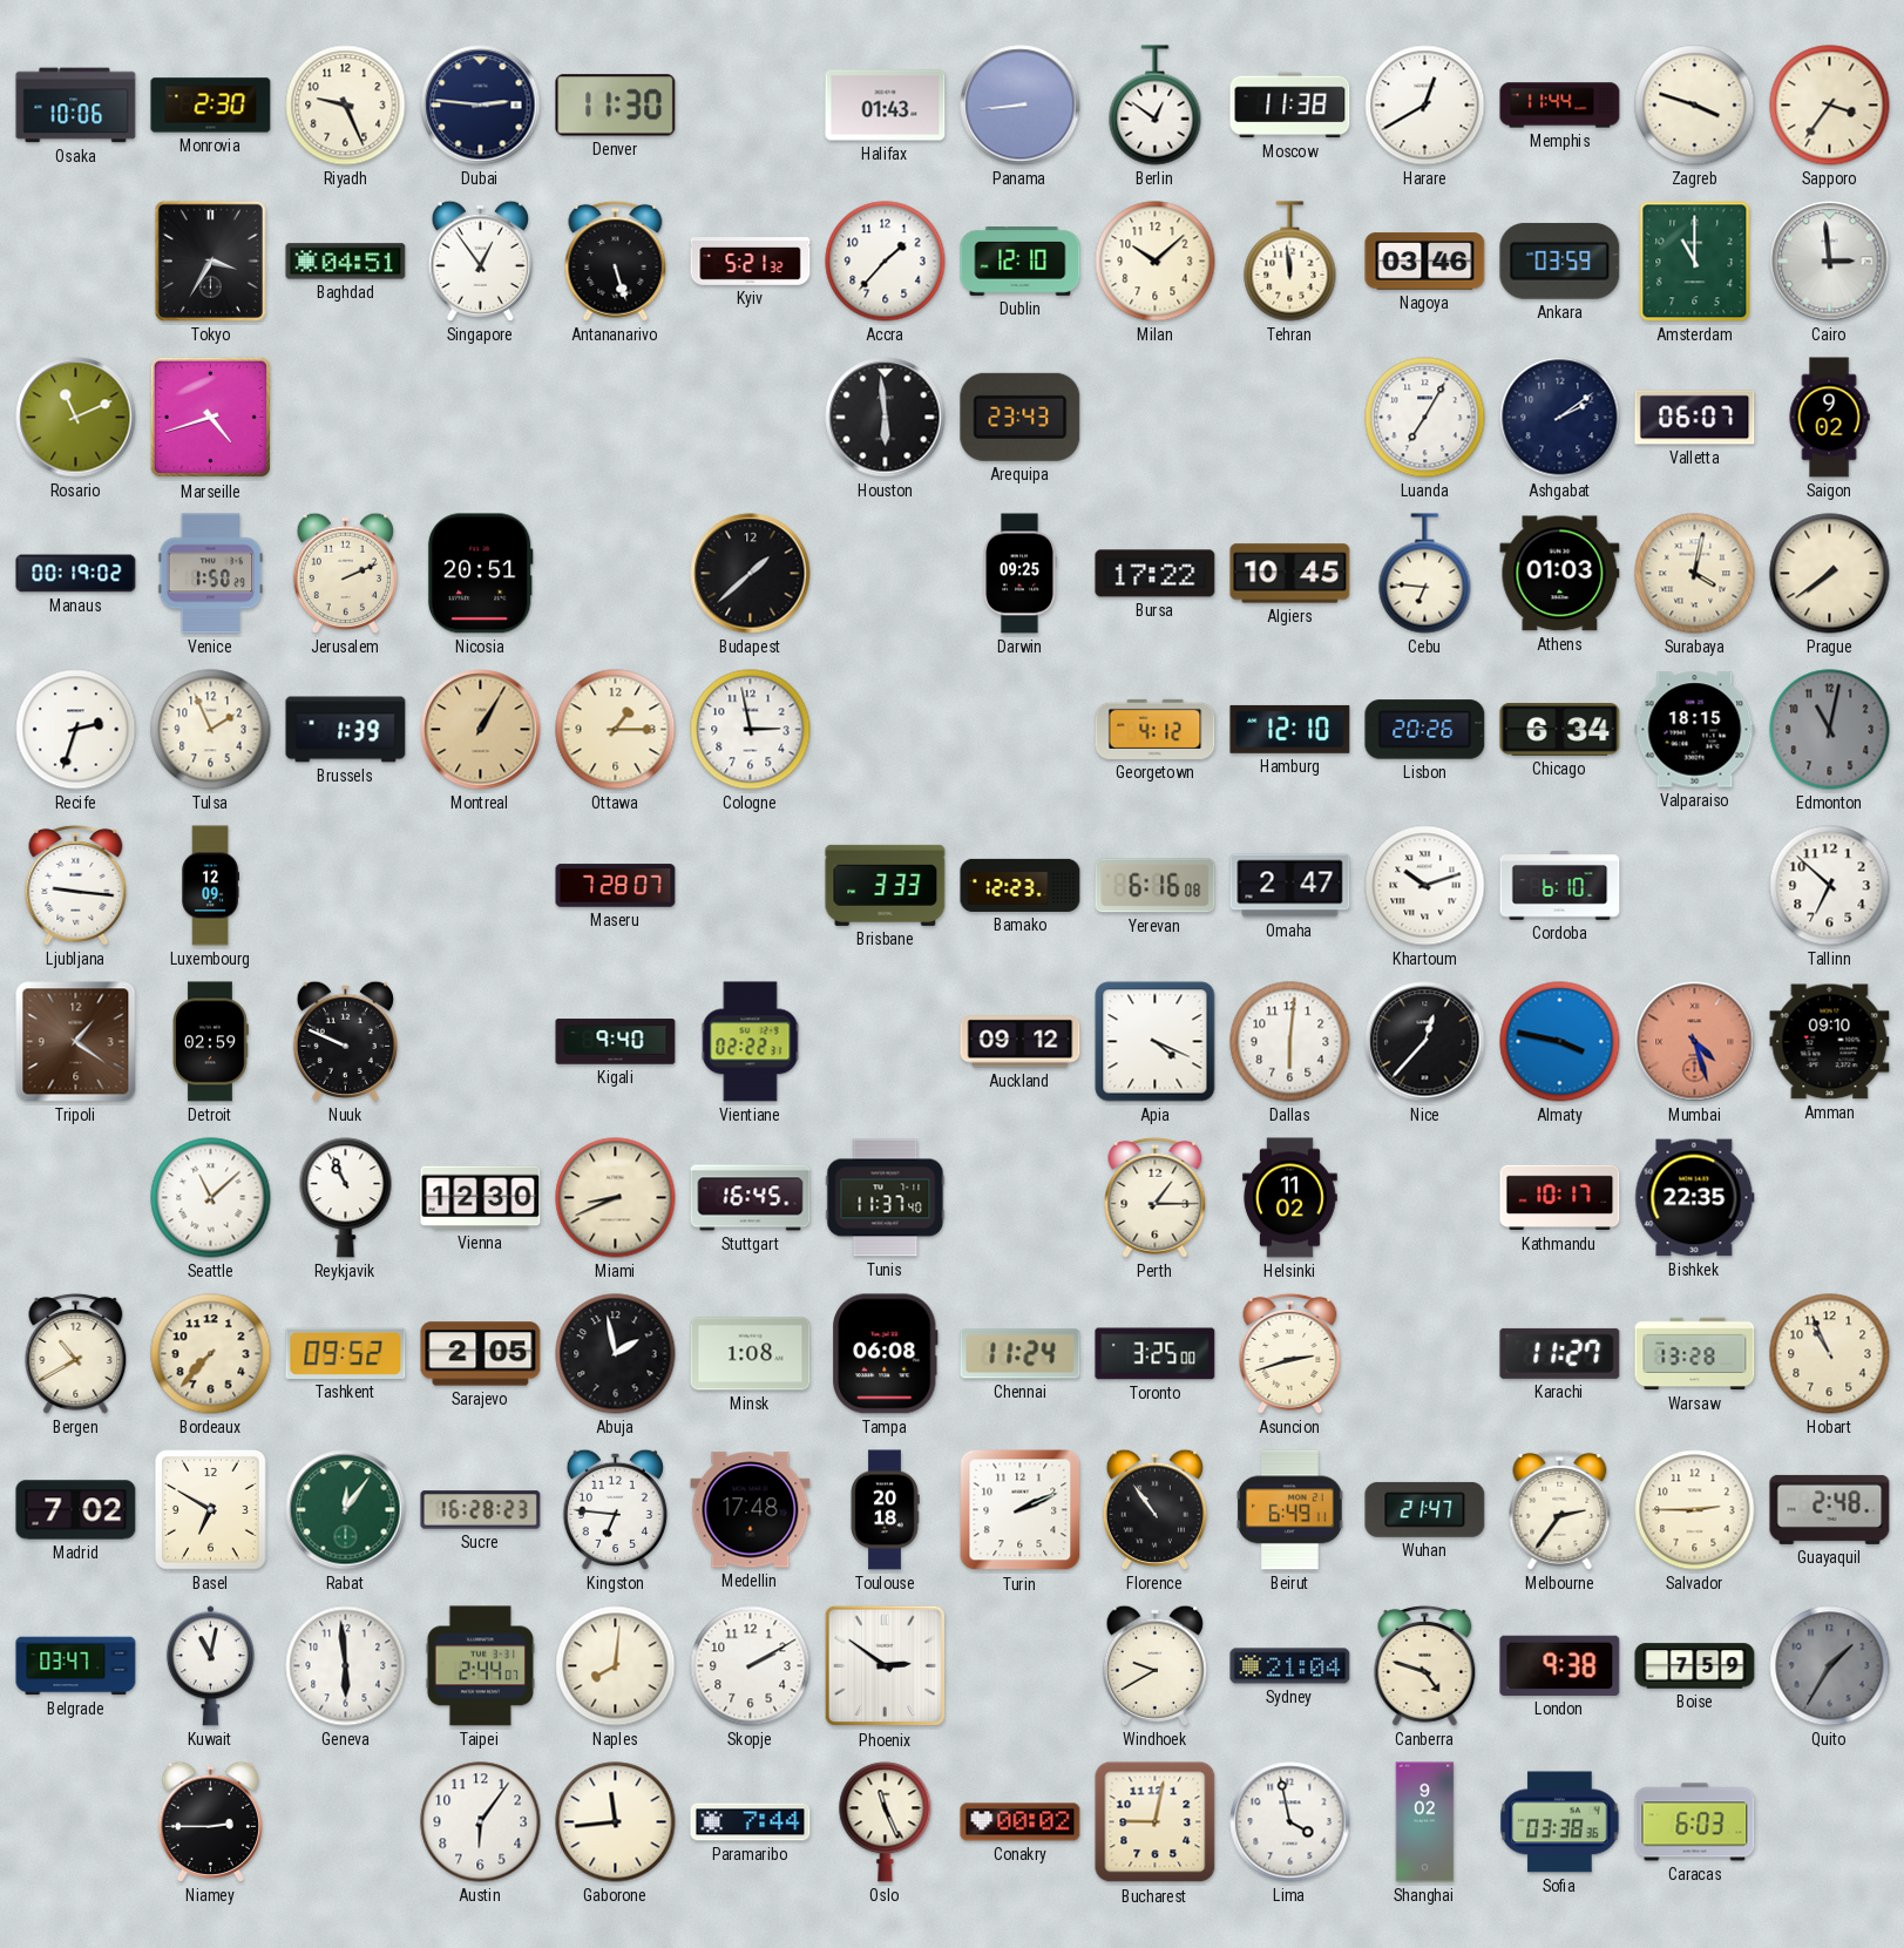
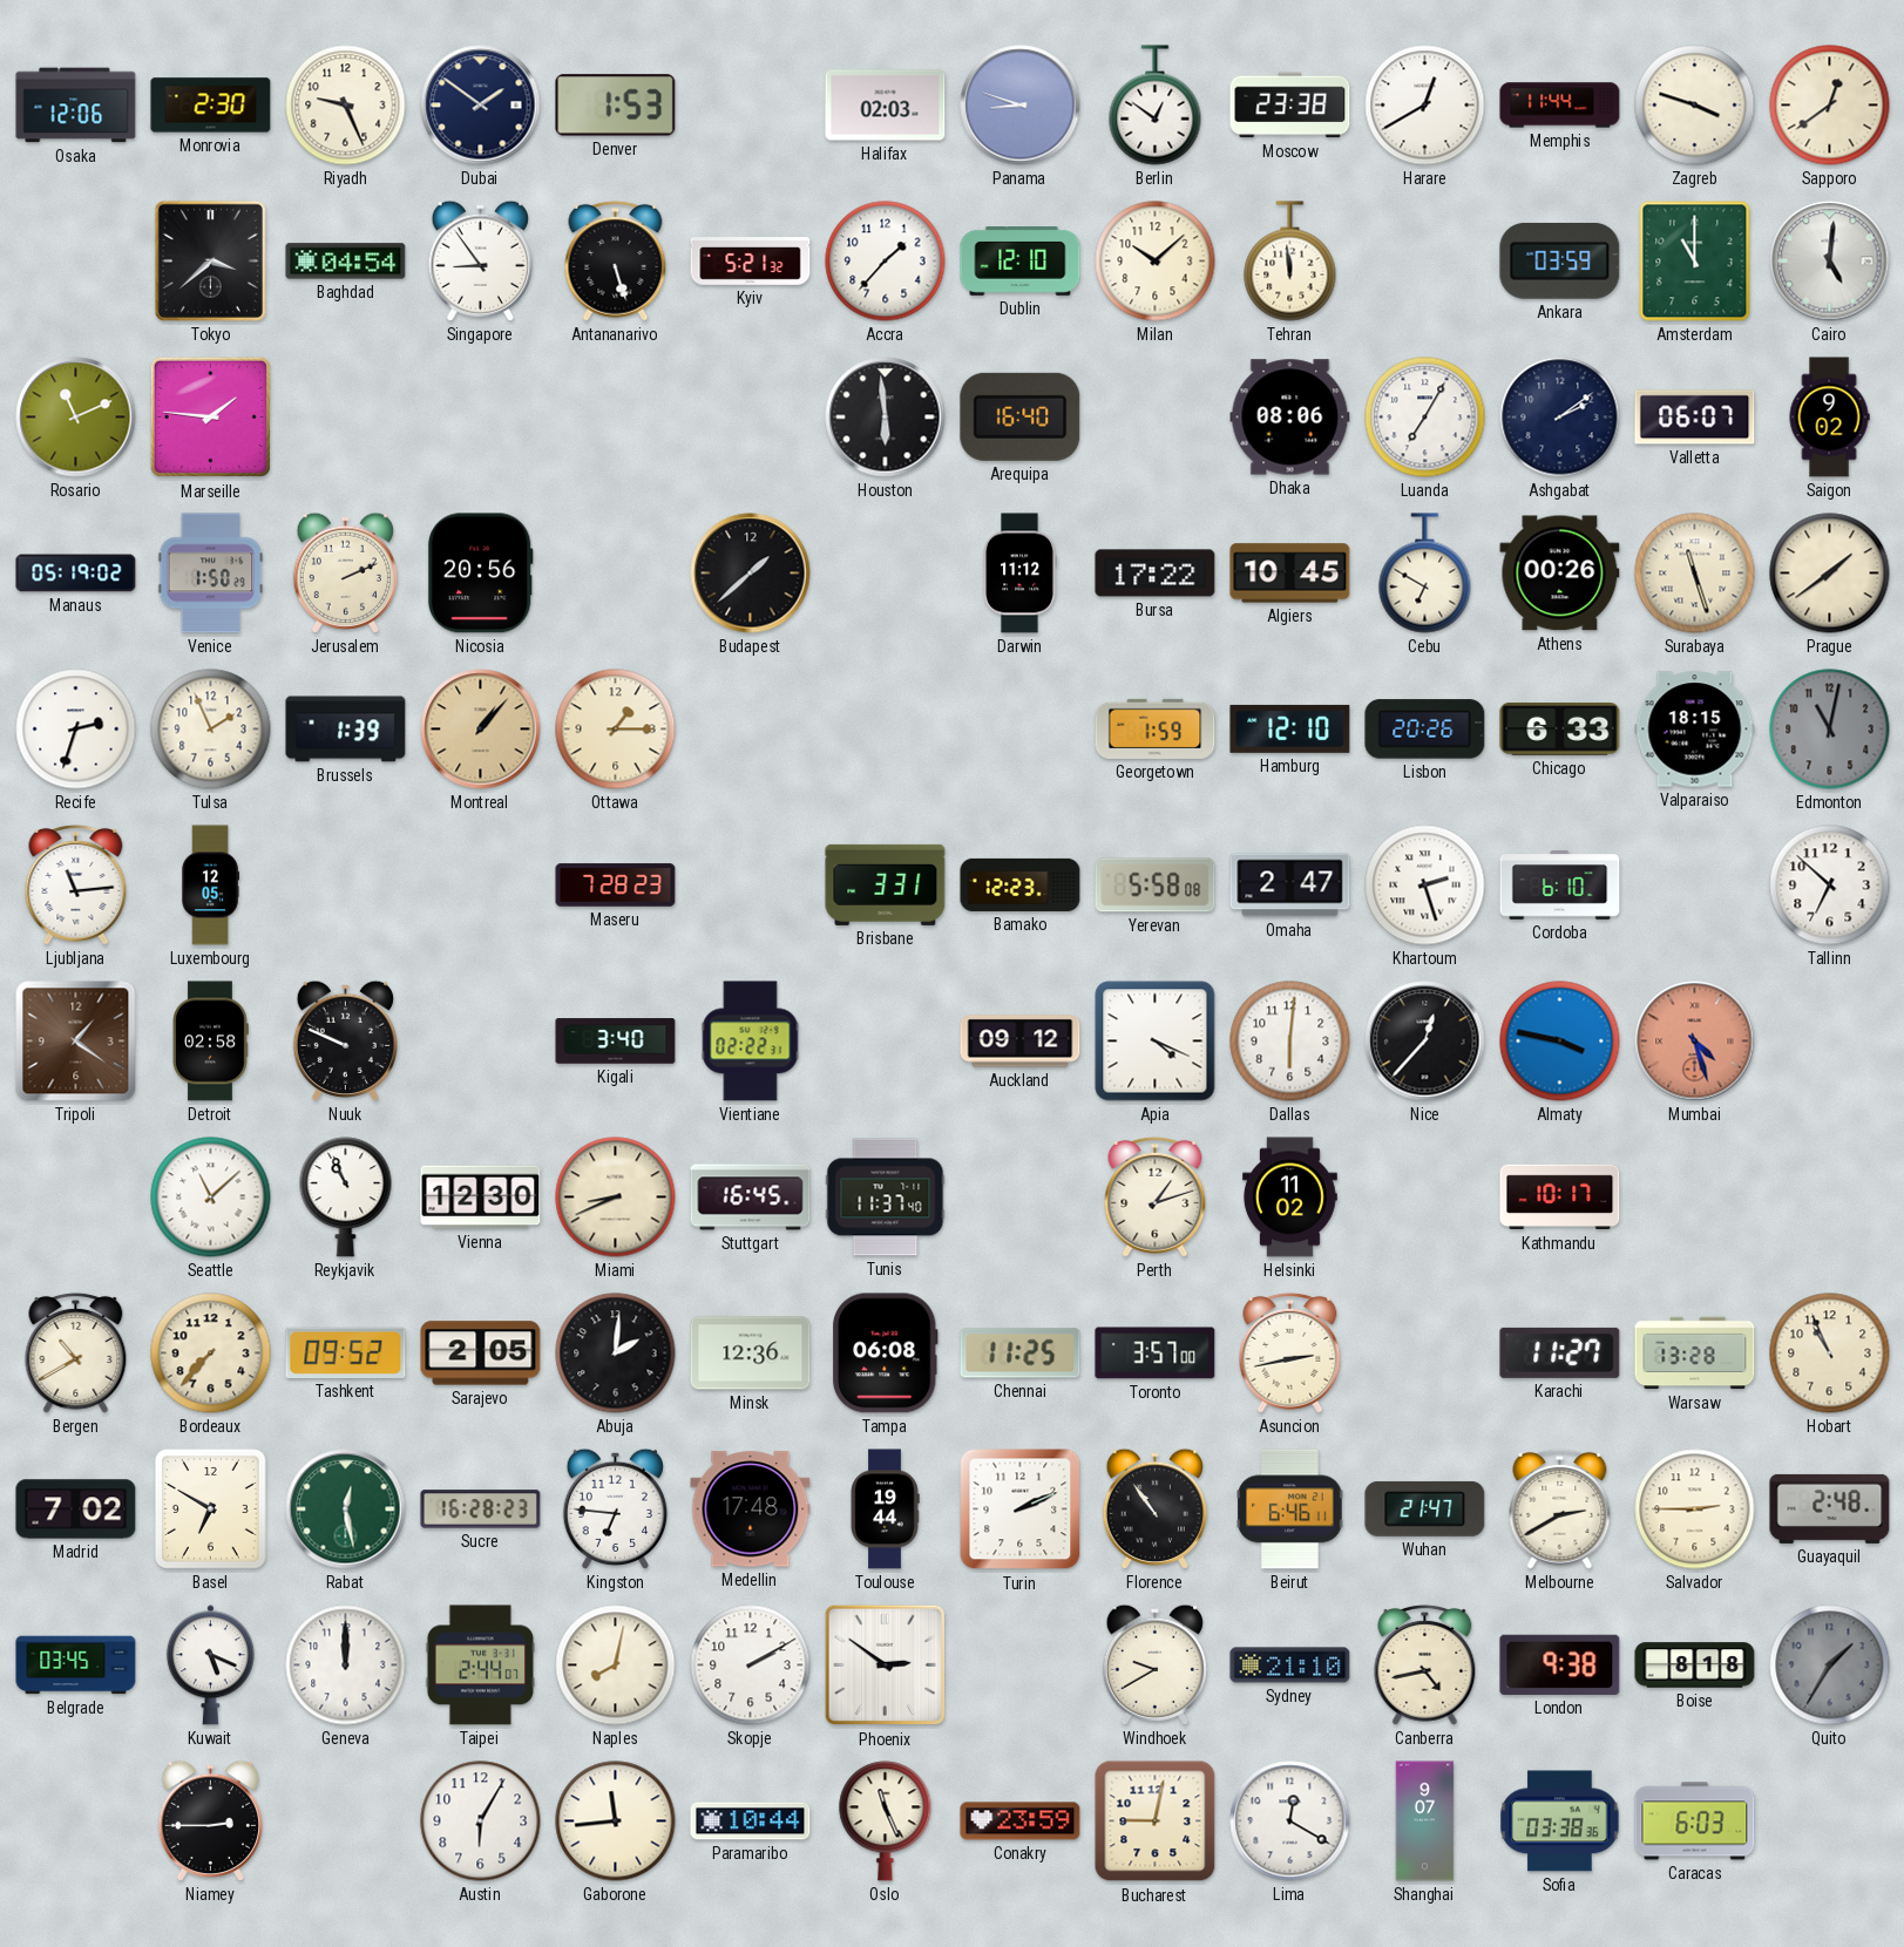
Osaka: 10:06 -> 12:06 (76, 106)
Dubai: 2:46 -> 1:51 (481, 106)
Denver: 11:30 -> 1:53 (616, 106)
Halifax: 01:43 -> 02:03 (886, 106)
Panama: 8:44 -> 8:48 (1021, 106)
Moscow: 11:38 -> 23:38 (1290, 106)
Sapporo: 3:36 -> 12:39 (1830, 106)
Tokyo: 3:35 -> 3:38 (210, 260)
Baghdad: 04:51 -> 04:54 (346, 262)
Singapore: 12:54 -> 8:54 (480, 260)
Nagoya: 03:46 -> none (1425, 262)
Cairo: 2:59 -> 5:01 (1830, 262)
Marseille: 4:42 -> 1:46 (211, 418)
Arequipa: 23:43 -> 16:40 (1021, 416)
Dhaka: none -> 08:06 (1290, 418)
Manaus: 00:19 -> 05:19 (76, 574)
Nicosia: 20:51 -> 20:56 (480, 574)
Darwin: 09:25 -> 11:12 (1019, 574)
Cebu: 6:46 -> 6:50 (1425, 574)
Athens: 01:03 -> 00:26 (1560, 574)
Surabaya: 4:02 -> 11:27 (1695, 574)
Prague: 7:39 -> 1:39 (1830, 574)
Montreal: 1:05 -> 1:07 (481, 730)
Cologne: 2:58 -> none (751, 730)
Georgetown: 4:12 -> 1:59 (1156, 728)
Chicago: 6:34 -> 6:33 (1560, 730)
Ljubljana: 9:16 -> 11:14 (76, 884)
Luxembourg: 12:09 -> 12:05 (210, 886)
Maseru: 7:28:07 -> 7:28:23 (616, 886)
Brisbane: 3:33 -> 3:31 (886, 884)
Yerevan: 6:16 -> 5:58 (1156, 886)
Khartoum: 10:12 -> 2:27 (1425, 886)
Detroit: 02:59 -> 02:58 (211, 1042)
Kigali: 9:40 -> 3:40 (616, 1042)
Amman: 09:10 -> none (1830, 1042)
Perth: 1:15 -> 1:12 (1156, 1196)
Bishkek: 22:35 -> none (1695, 1198)
Abuja: 1:58 -> 2:01 (616, 1354)
Minsk: 1:08 -> 12:36 (751, 1354)
Chennai: 11:24 -> 11:25 (1021, 1354)
Toronto: 3:25 -> 3:57 (1156, 1354)
Asuncion: 2:42 -> 2:43 (1290, 1352)
Rabat: 12:06 -> 12:28 (346, 1510)
Toulouse: 20:18 -> 19:44 (885, 1510)
Beirut: 6:49 -> 6:46 (1290, 1510)
Melbourne: 2:36 -> 2:40 (1560, 1508)
Belgrade: 03:47 -> 03:45 (76, 1666)
Kuwait: 11:02 -> 5:19 (210, 1666)
Geneva: 5:59 -> 12:00 (346, 1666)
Naples: 8:01 -> 8:02 (616, 1666)
Sydney: 21:04 -> 21:10 (1290, 1666)
Canberra: 4:48 -> 4:43 (1425, 1664)
Boise: 7:59 -> 8:18 (1695, 1666)
Austin: 6:06 -> 6:05 (481, 1822)
Paramaribo: 7:44 -> 10:44 (751, 1822)
Conakry: 00:02 -> 23:59 (1021, 1822)
Lima: 3:58 -> 12:20 (1290, 1822)
Shanghai: 9:02 -> 9:07 (1425, 1822)
